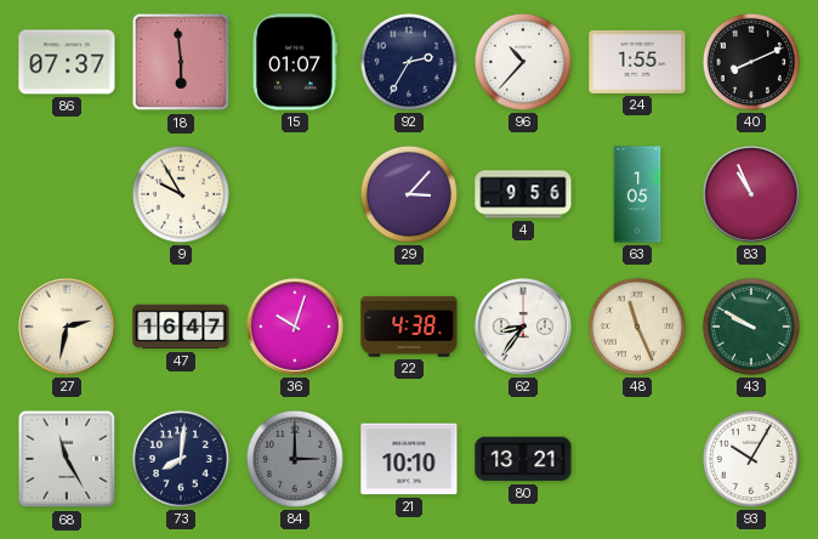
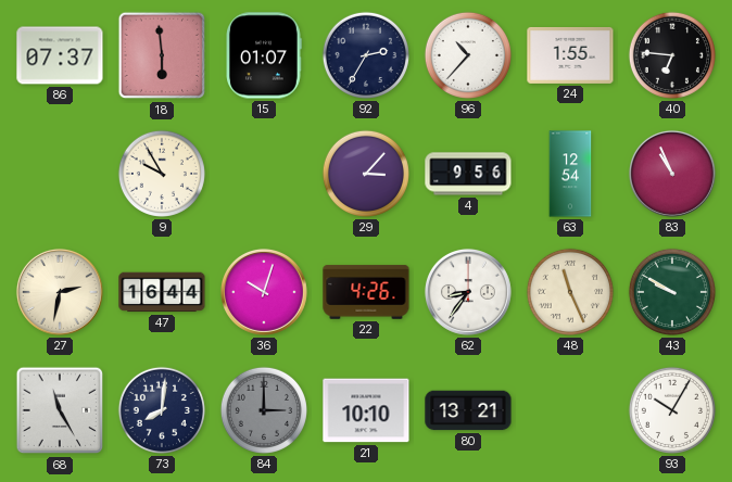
40: 8:11 -> 6:46 (672, 55)
63: 1:05 -> 12:54 (570, 174)
47: 16:47 -> 16:44 (162, 292)
22: 4:38 -> 4:26 (366, 292)
